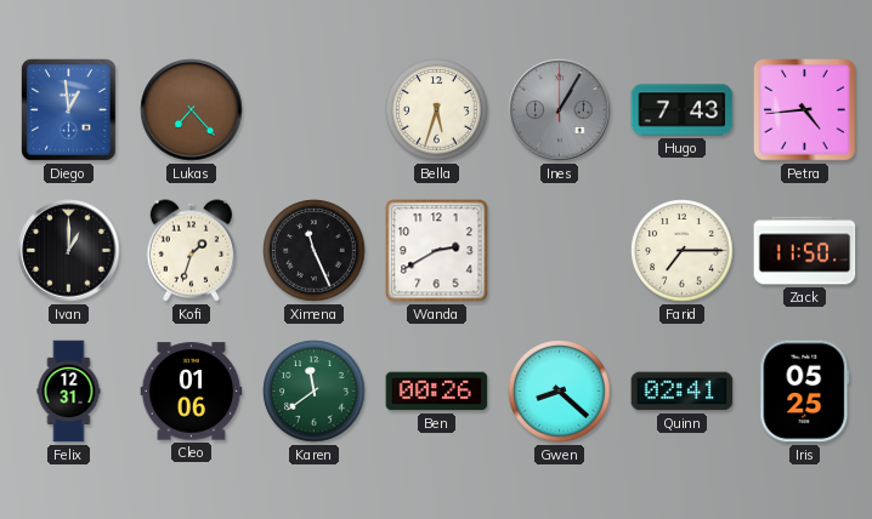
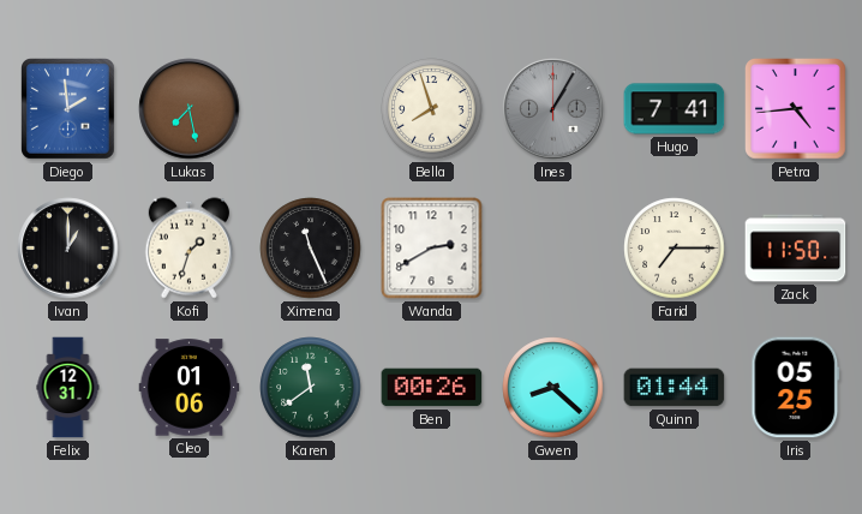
Diego: 12:59 -> 1:59 (68, 109)
Lukas: 7:23 -> 7:28 (190, 109)
Bella: 5:33 -> 7:57 (432, 109)
Hugo: 7:43 -> 7:41 (675, 109)
Quinn: 02:41 -> 01:44 (675, 388)
